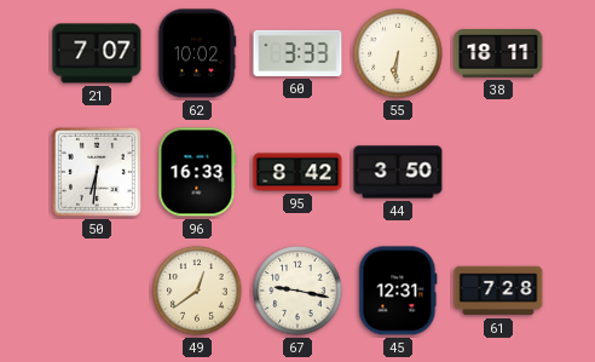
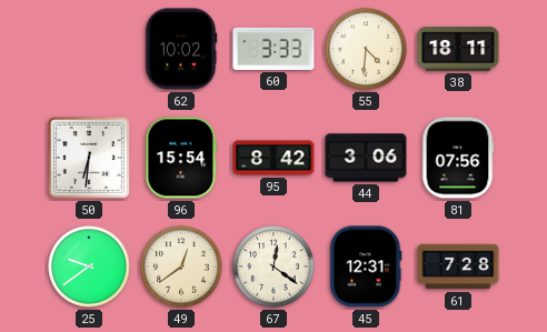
21: 7:07 -> none (97, 53)
55: 6:31 -> 4:31 (366, 49)
96: 16:33 -> 15:54 (181, 158)
44: 3:50 -> 3:06 (366, 158)
81: none -> 07:56 (458, 158)
25: none -> 9:39 (89, 266)
67: 9:17 -> 12:21 (273, 266)
